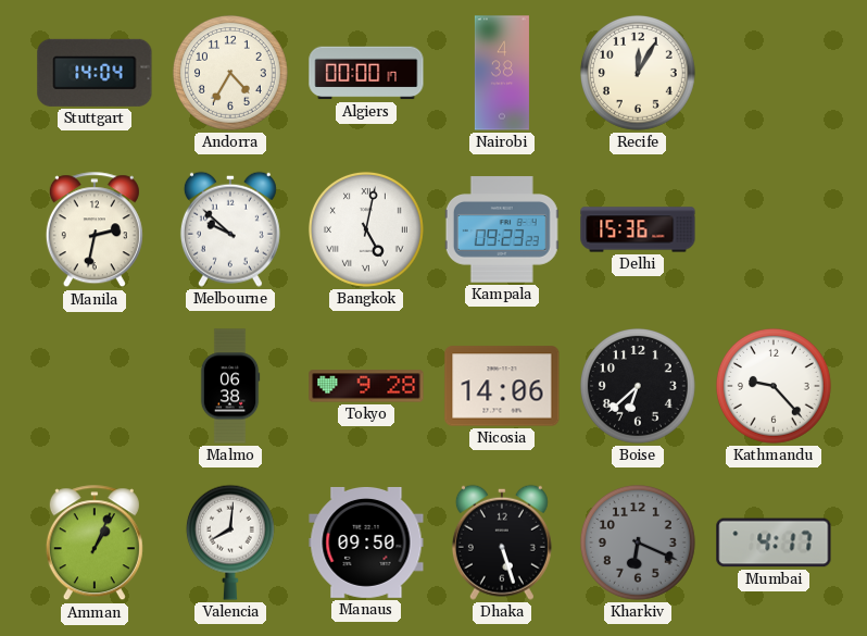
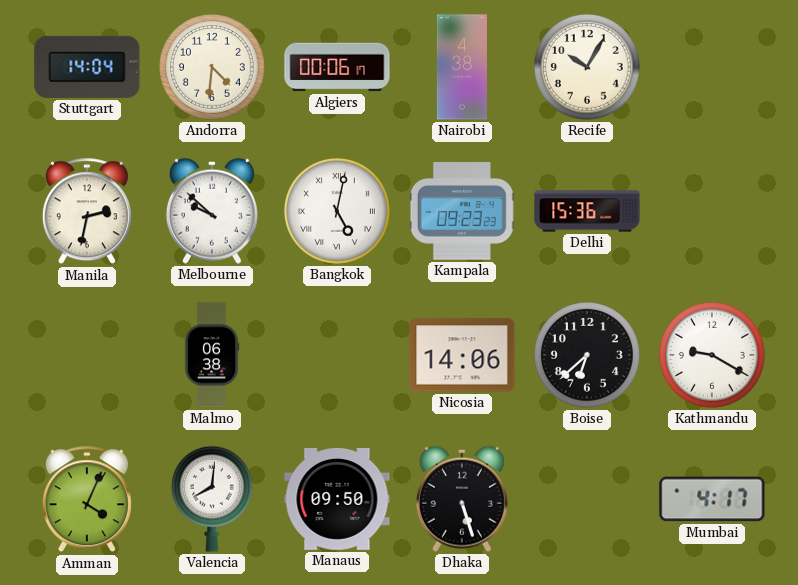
Andorra: 4:35 -> 4:31 (212, 67)
Algiers: 00:00 -> 00:06 (337, 67)
Recife: 12:05 -> 10:05 (587, 67)
Tokyo: 9:28 -> none (366, 386)
Kathmandu: 9:23 -> 9:20 (712, 355)
Amman: 1:04 -> 4:04 (87, 500)
Kharkiv: 6:19 -> none (638, 543)
